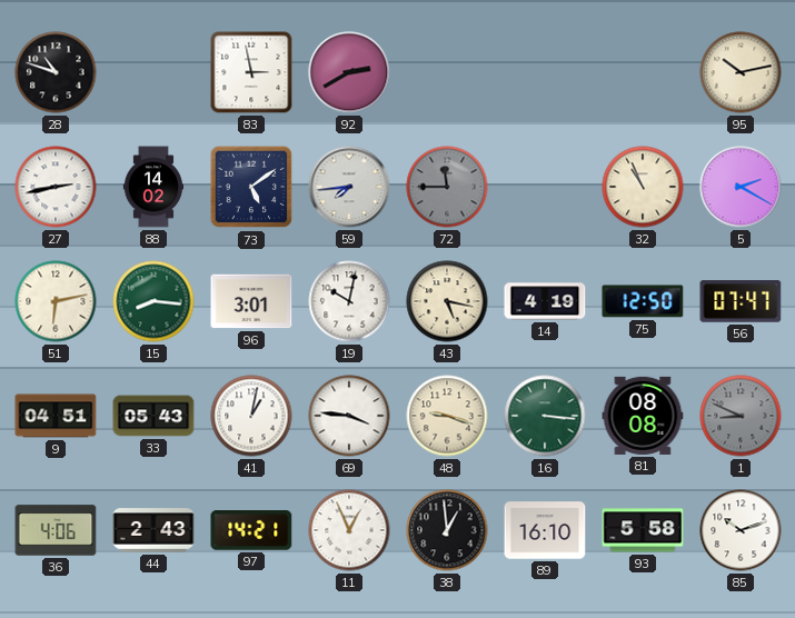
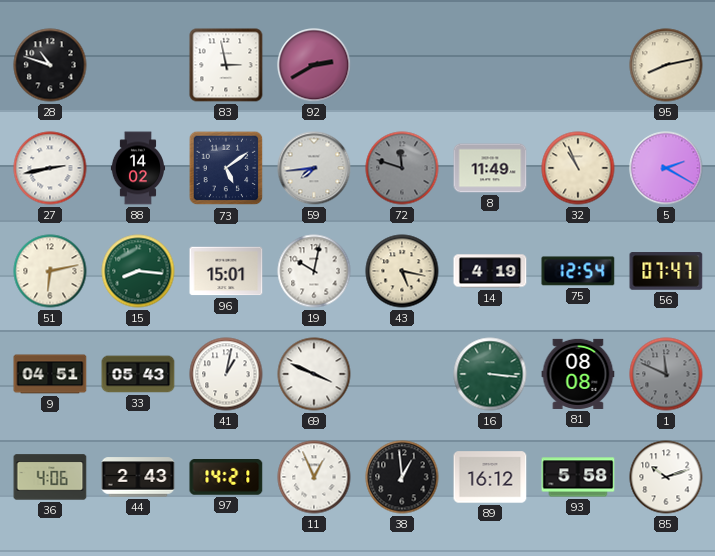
95: 10:13 -> 8:13 (666, 65)
72: 11:45 -> 11:48 (402, 168)
8: none -> 11:49 (490, 168)
96: 3:01 -> 15:01 (226, 271)
75: 12:50 -> 12:54 (578, 271)
69: 3:46 -> 3:49 (314, 374)
48: 9:18 -> none (447, 416)
1: 8:49 -> 11:49 (666, 374)
89: 16:10 -> 16:12 (490, 477)
